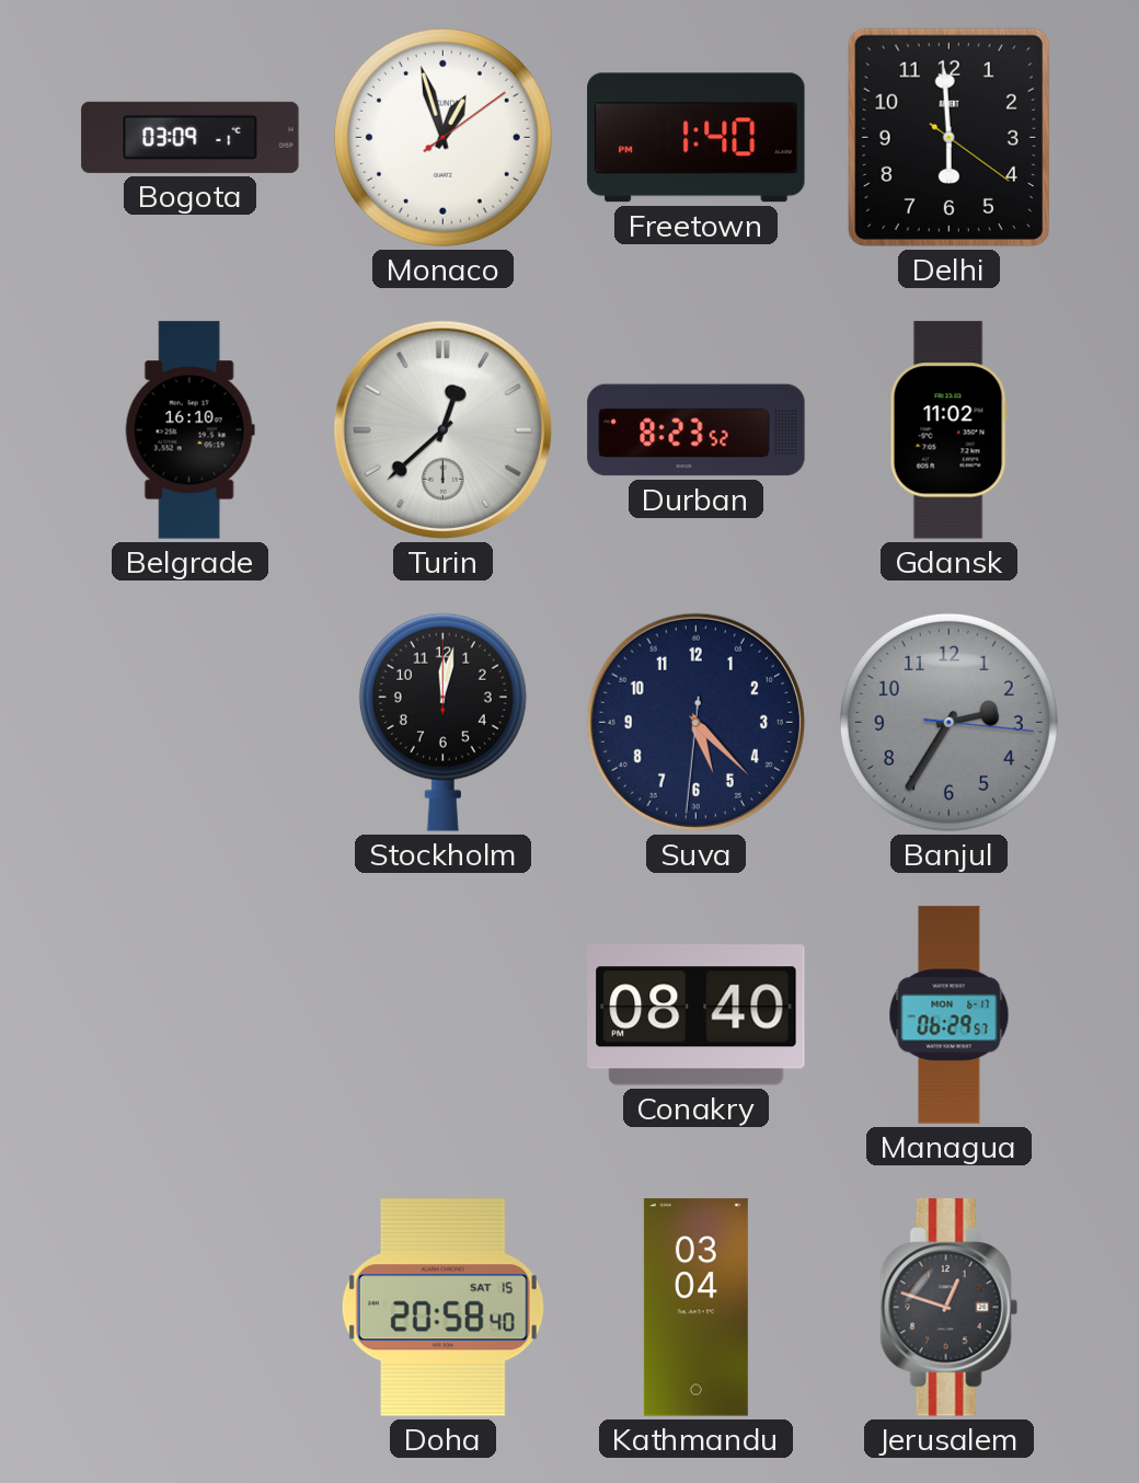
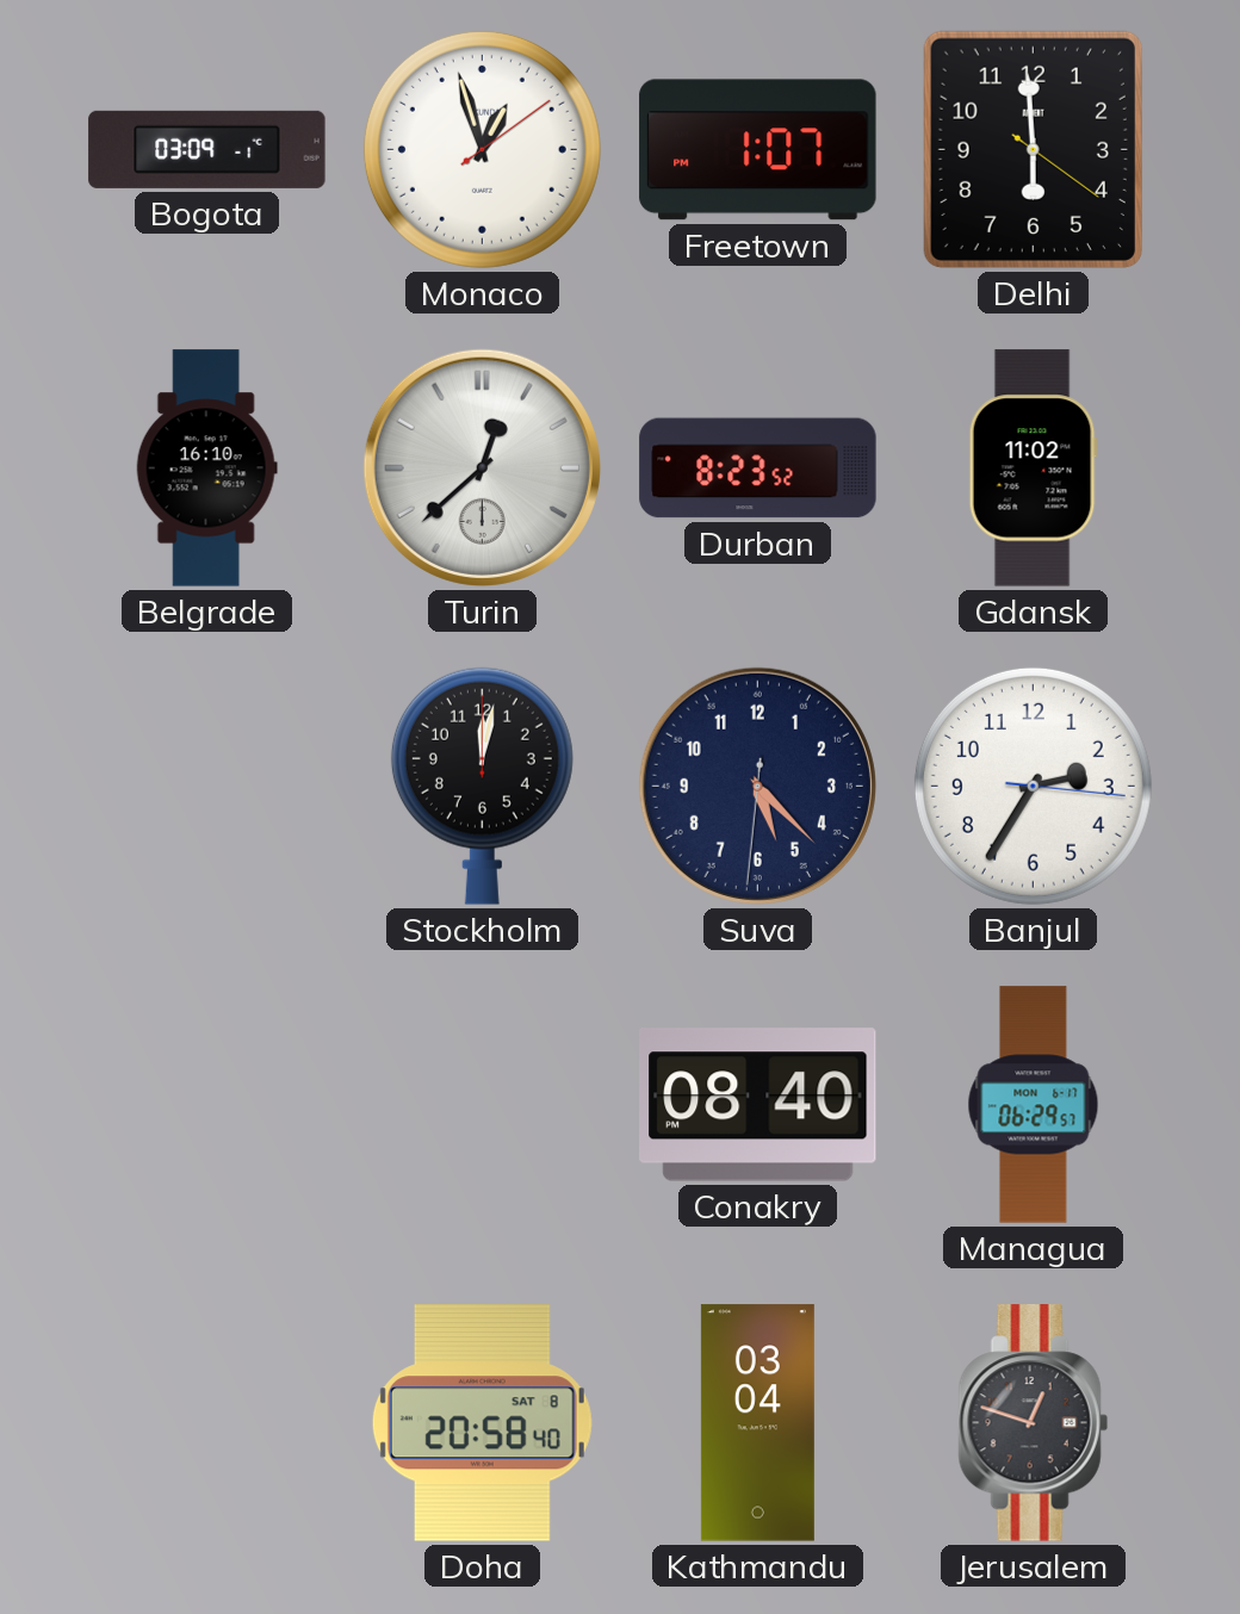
Freetown: 1:40 -> 1:07 (758, 150)
Banjul dial: grey -> white (1033, 786)
Doha date: SAT 15 -> SAT 8 (482, 1423)
